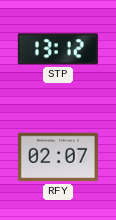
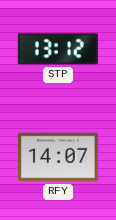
RFY: 02:07 -> 14:07 (58, 157)
